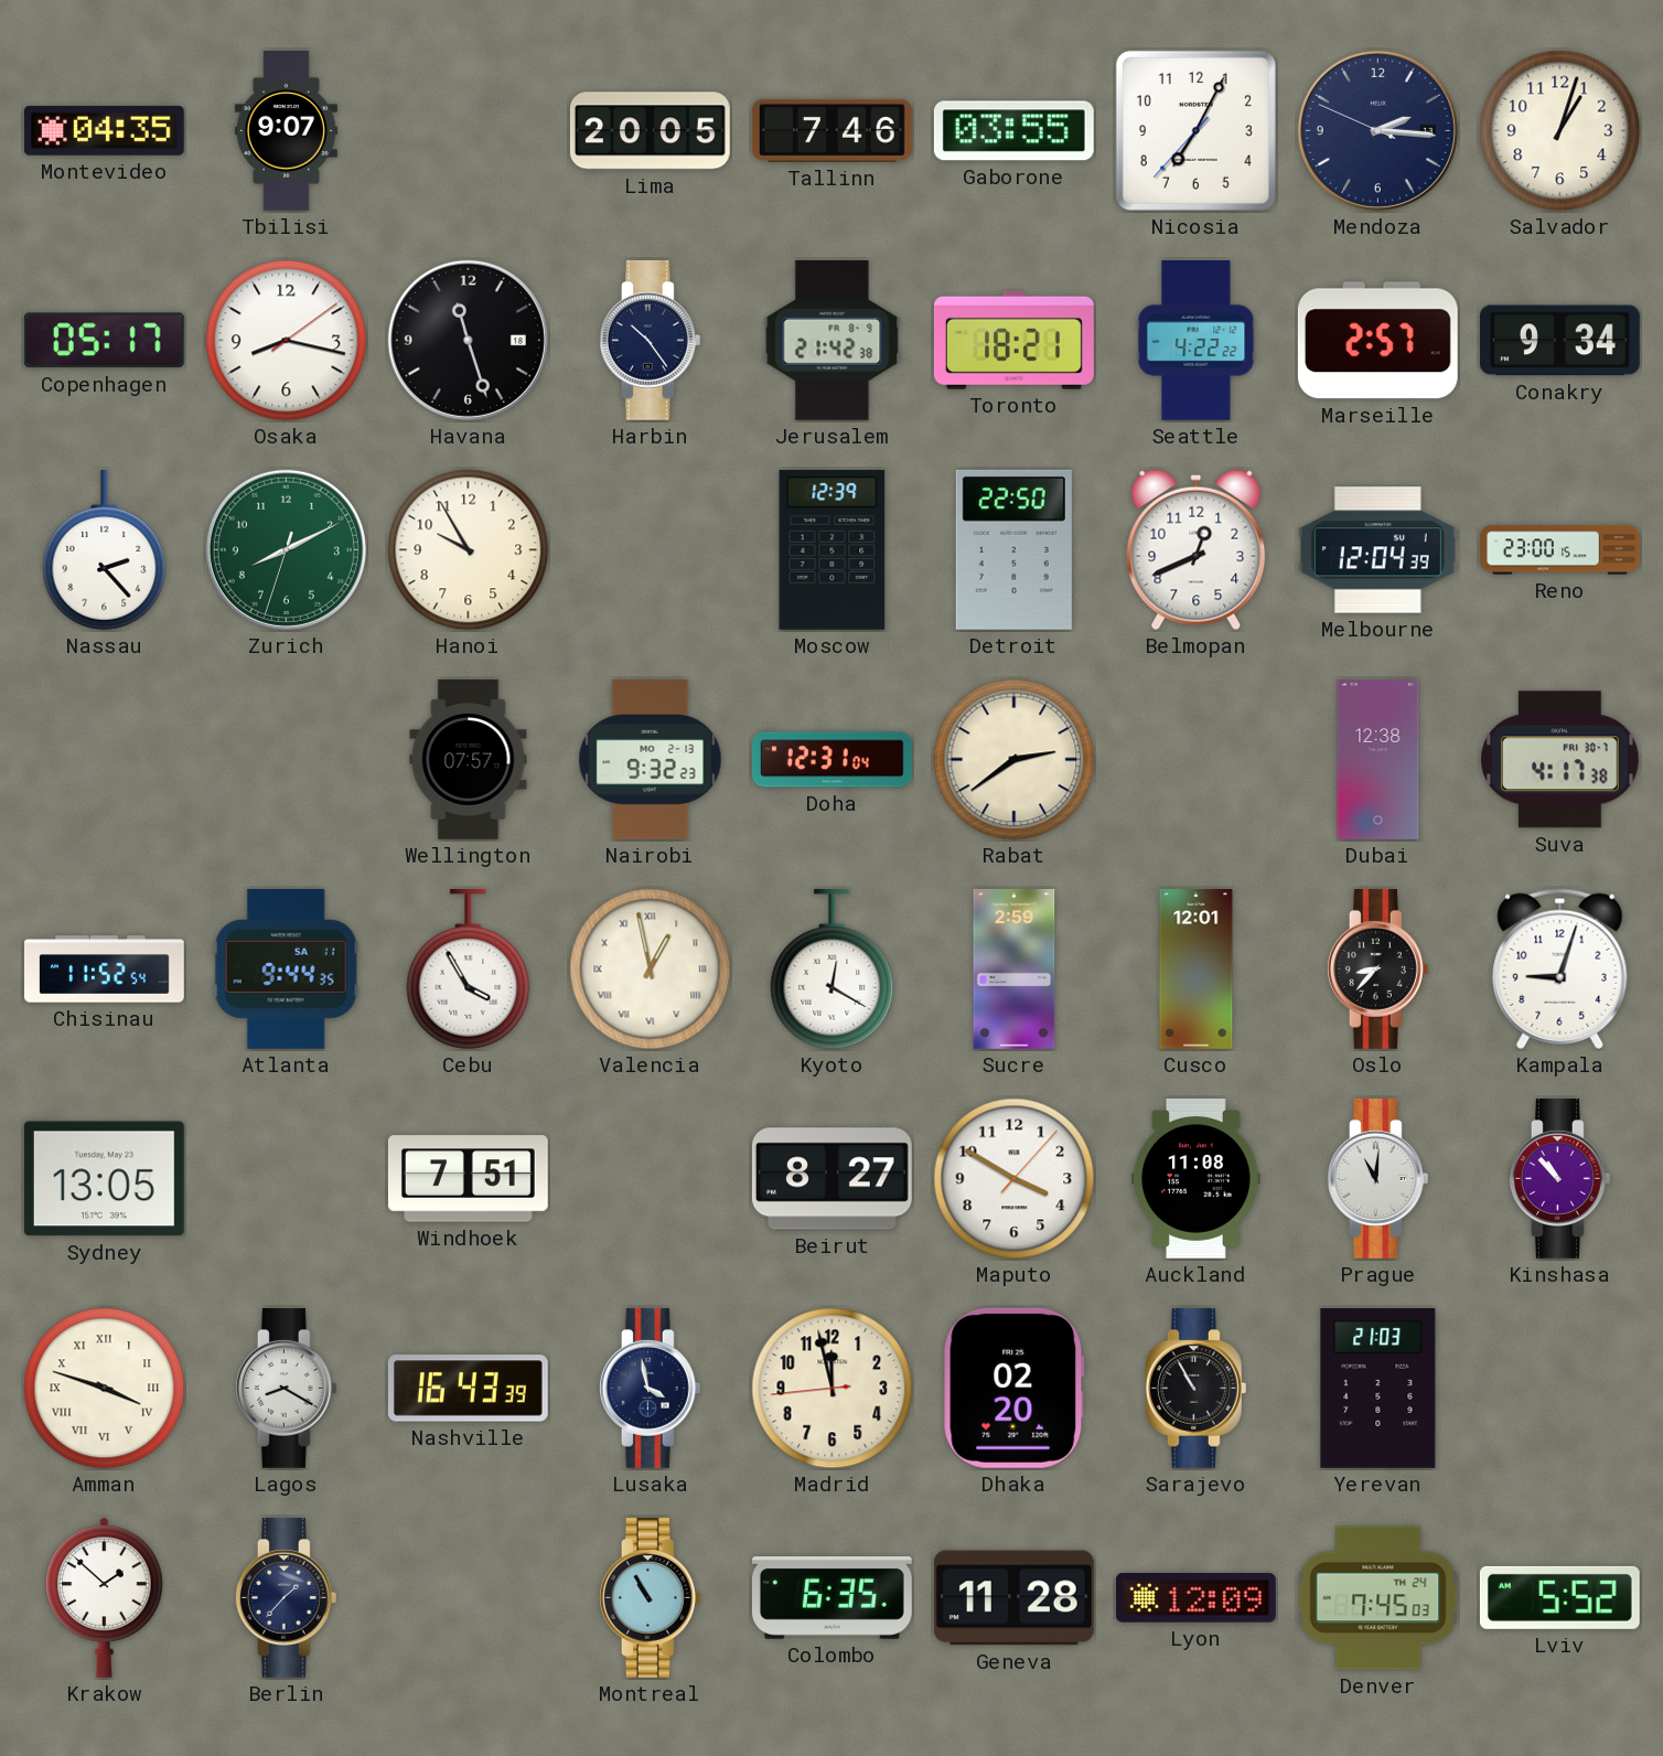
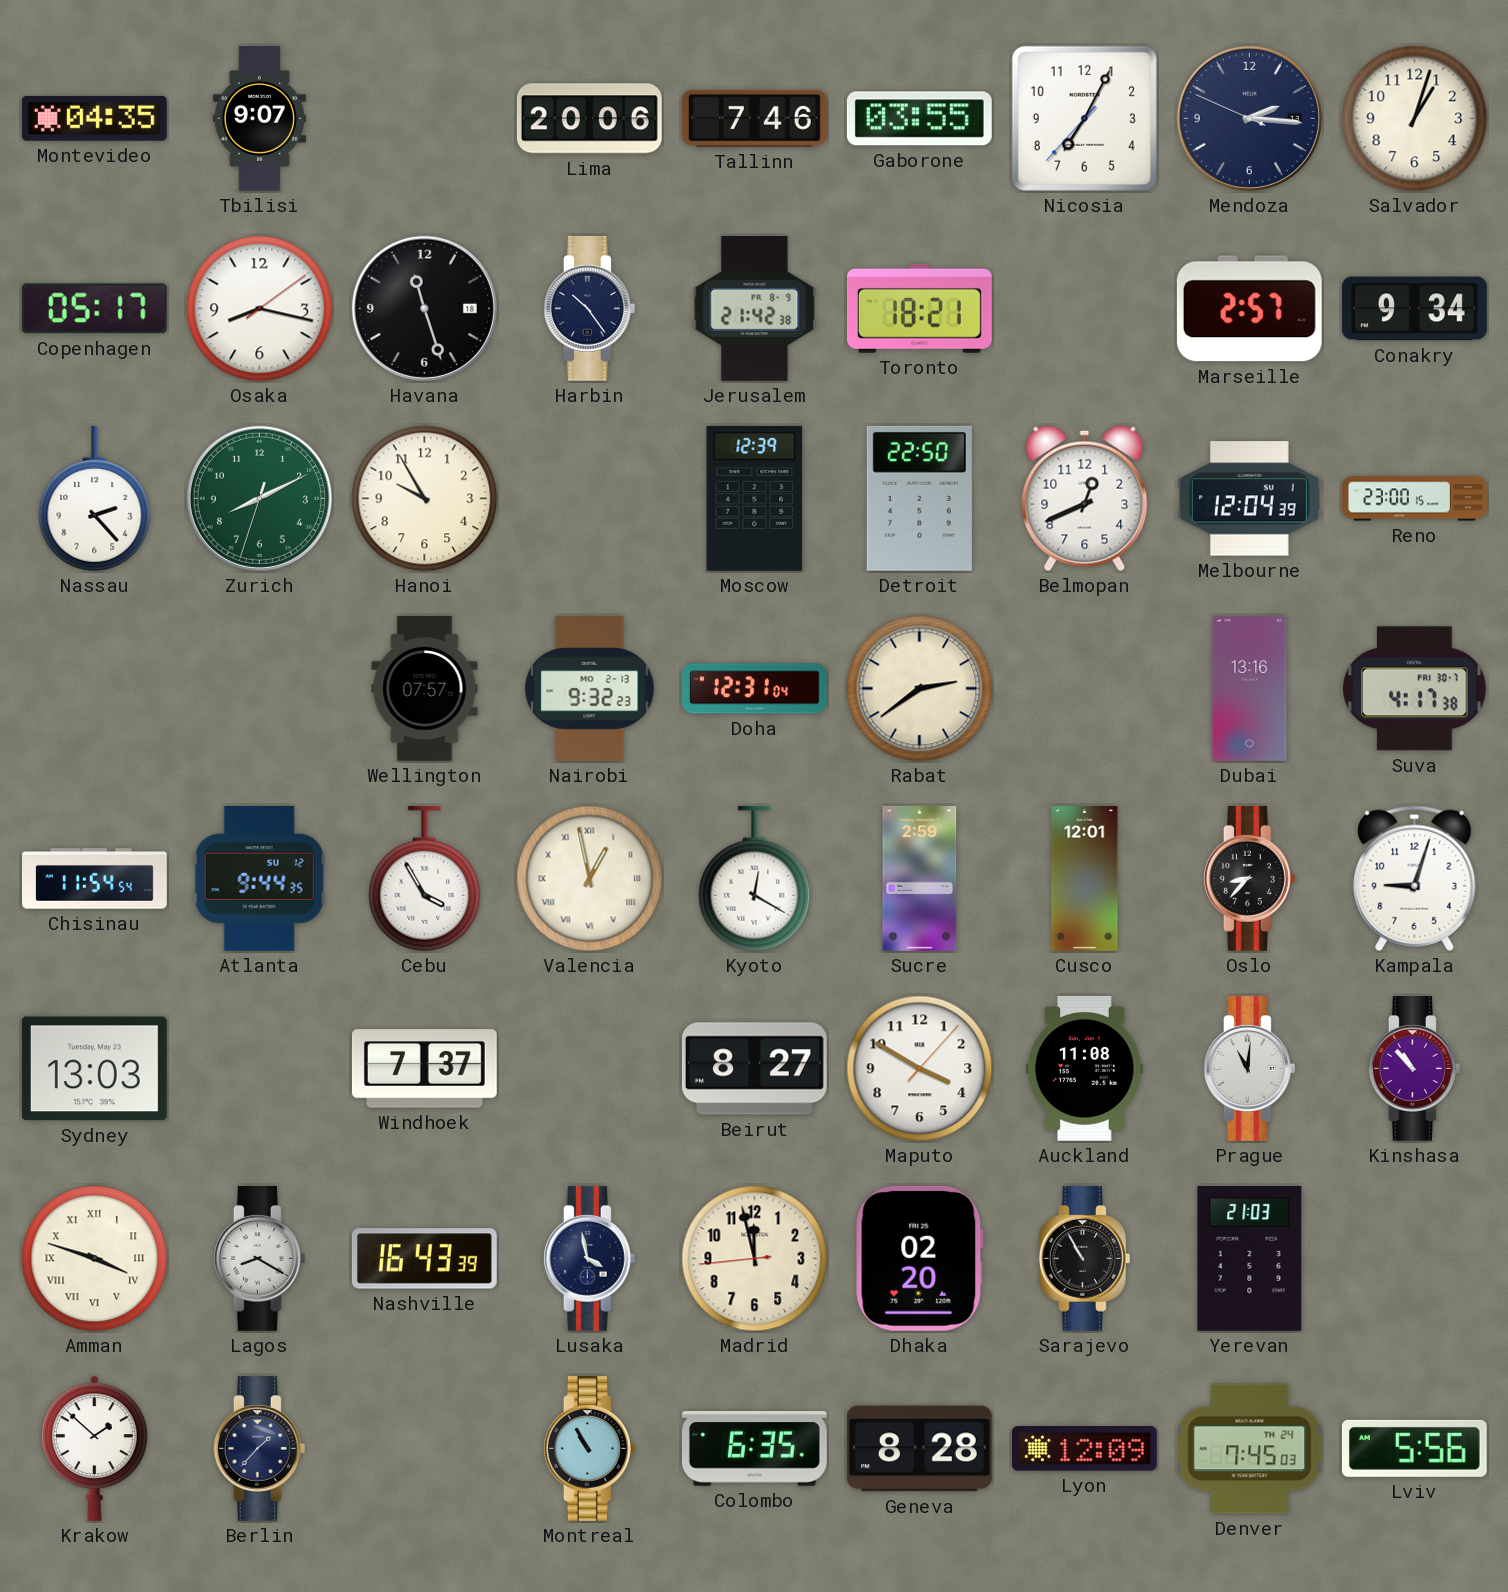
Lima: 20:05 -> 20:06 (589, 119)
Seattle: 4:22 -> none (1197, 341)
Dubai: 12:38 -> 13:16 (1250, 688)
Chisinau: 11:52 -> 11:54 (95, 879)
Atlanta date: SA 11 -> SU 12 (259, 878)
Sydney: 13:05 -> 13:03 (94, 1069)
Windhoek: 7:51 -> 7:37 (424, 1069)
Geneva: 11:28 -> 8:28 (919, 1449)
Lviv: 5:52 -> 5:56 (1414, 1448)
